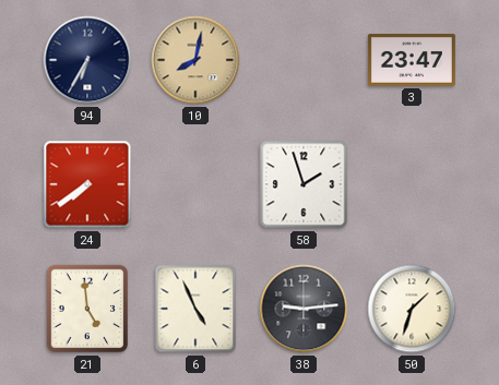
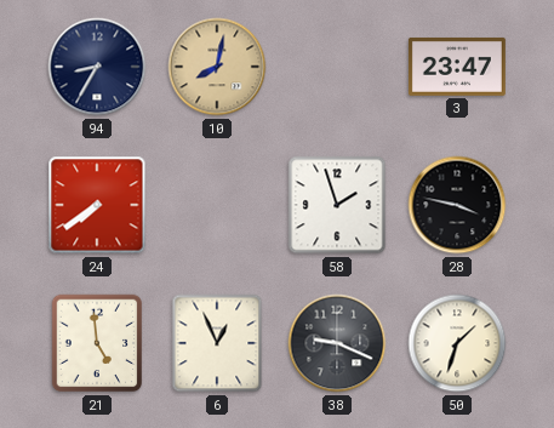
94: 6:35 -> 8:35 (97, 67)
28: none -> 3:47 (457, 205)
6: 4:56 -> 12:56 (217, 343)
38: 9:14 -> 9:19 (337, 343)
